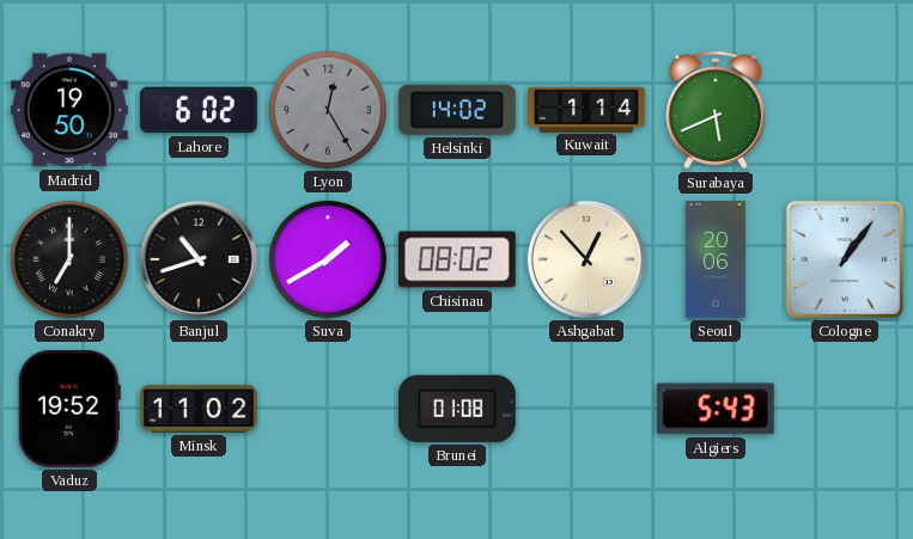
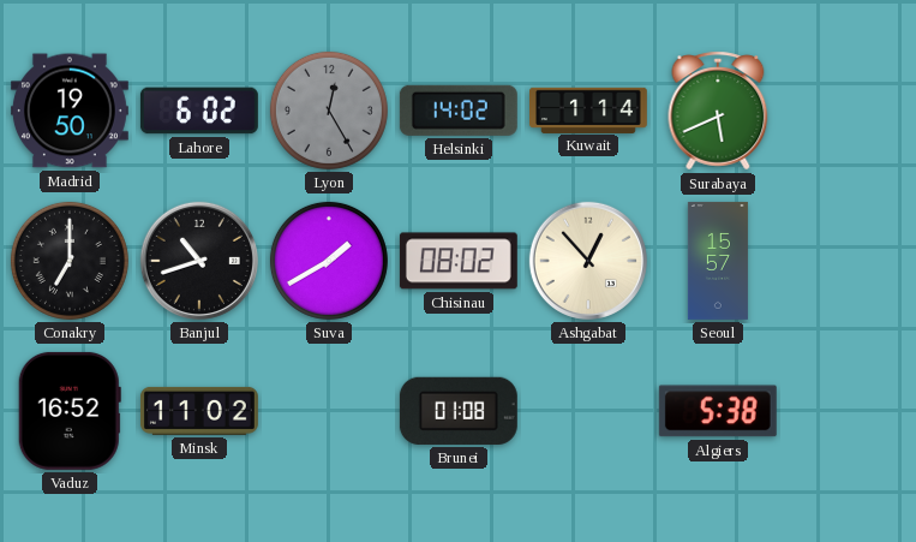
Seoul: 20:06 -> 15:57 (718, 261)
Cologne: 1:06 -> none (845, 259)
Vaduz: 19:52 -> 16:52 (70, 411)
Algiers: 5:43 -> 5:38 (718, 411)
